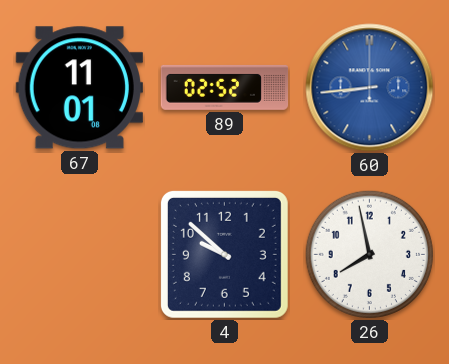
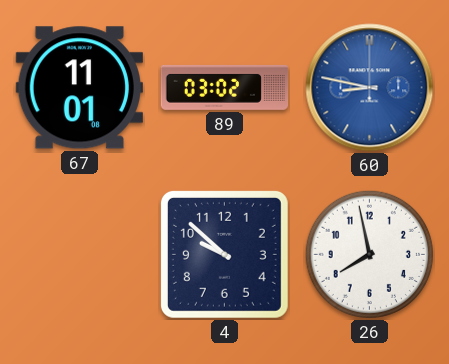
89: 02:52 -> 03:02 (225, 87)
60: 8:44 -> 8:47 (370, 88)
